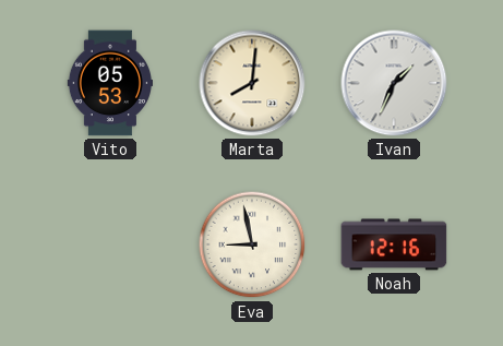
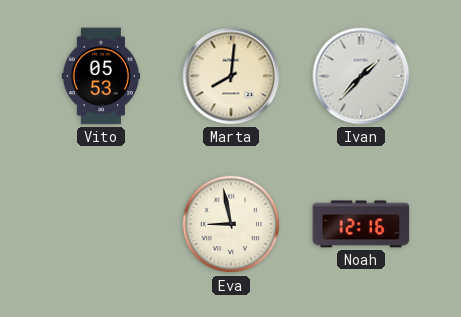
Ivan: 1:34 -> 1:37 (361, 76)
